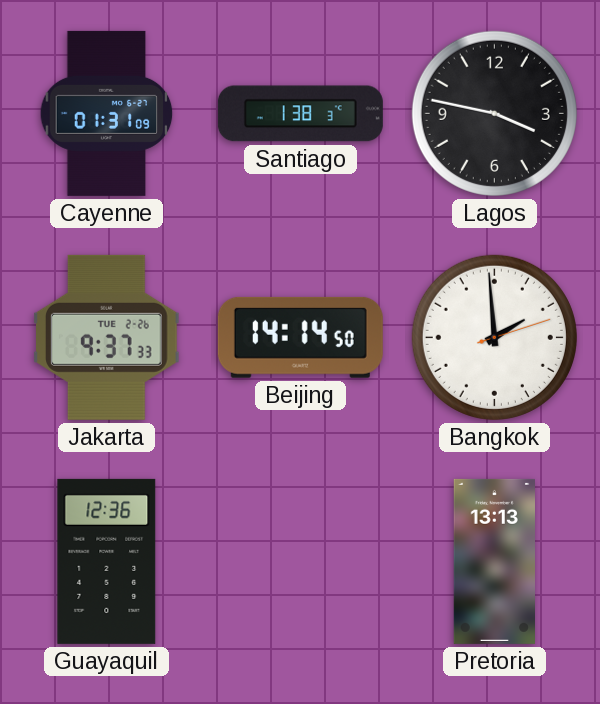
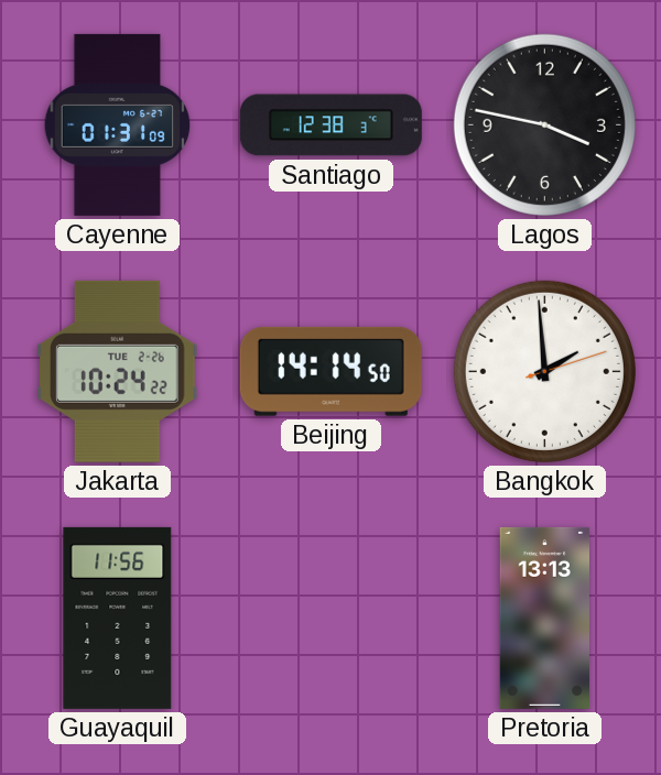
Santiago: 1:38 -> 12:38 (330, 125)
Jakarta: 9:37 -> 10:24 (118, 371)
Guayaquil: 12:36 -> 11:56 (118, 618)
